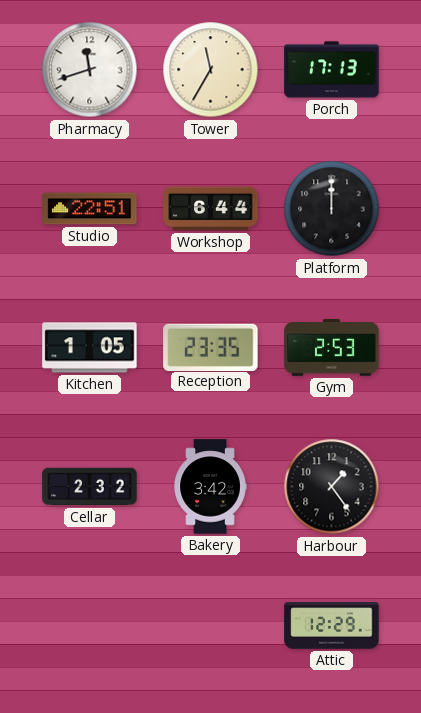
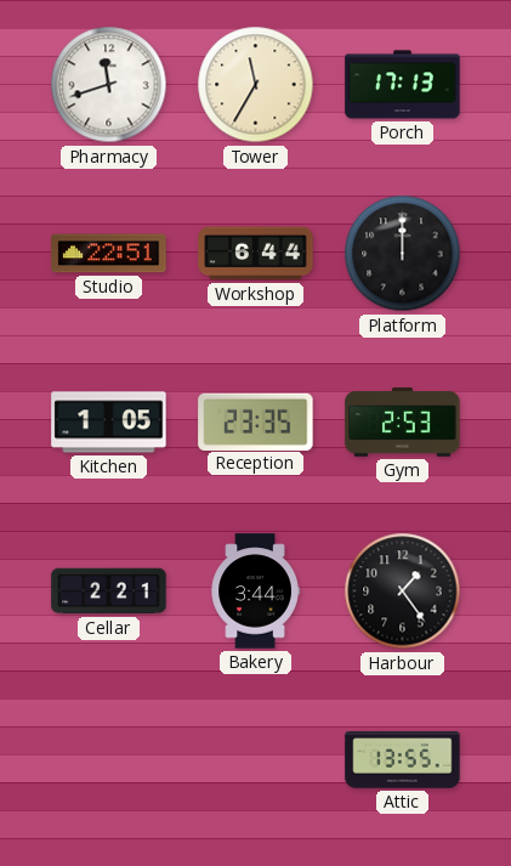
Cellar: 2:32 -> 2:21 (109, 592)
Bakery: 3:42 -> 3:44 (255, 592)
Attic: 12:29 -> 13:55 (403, 760)
